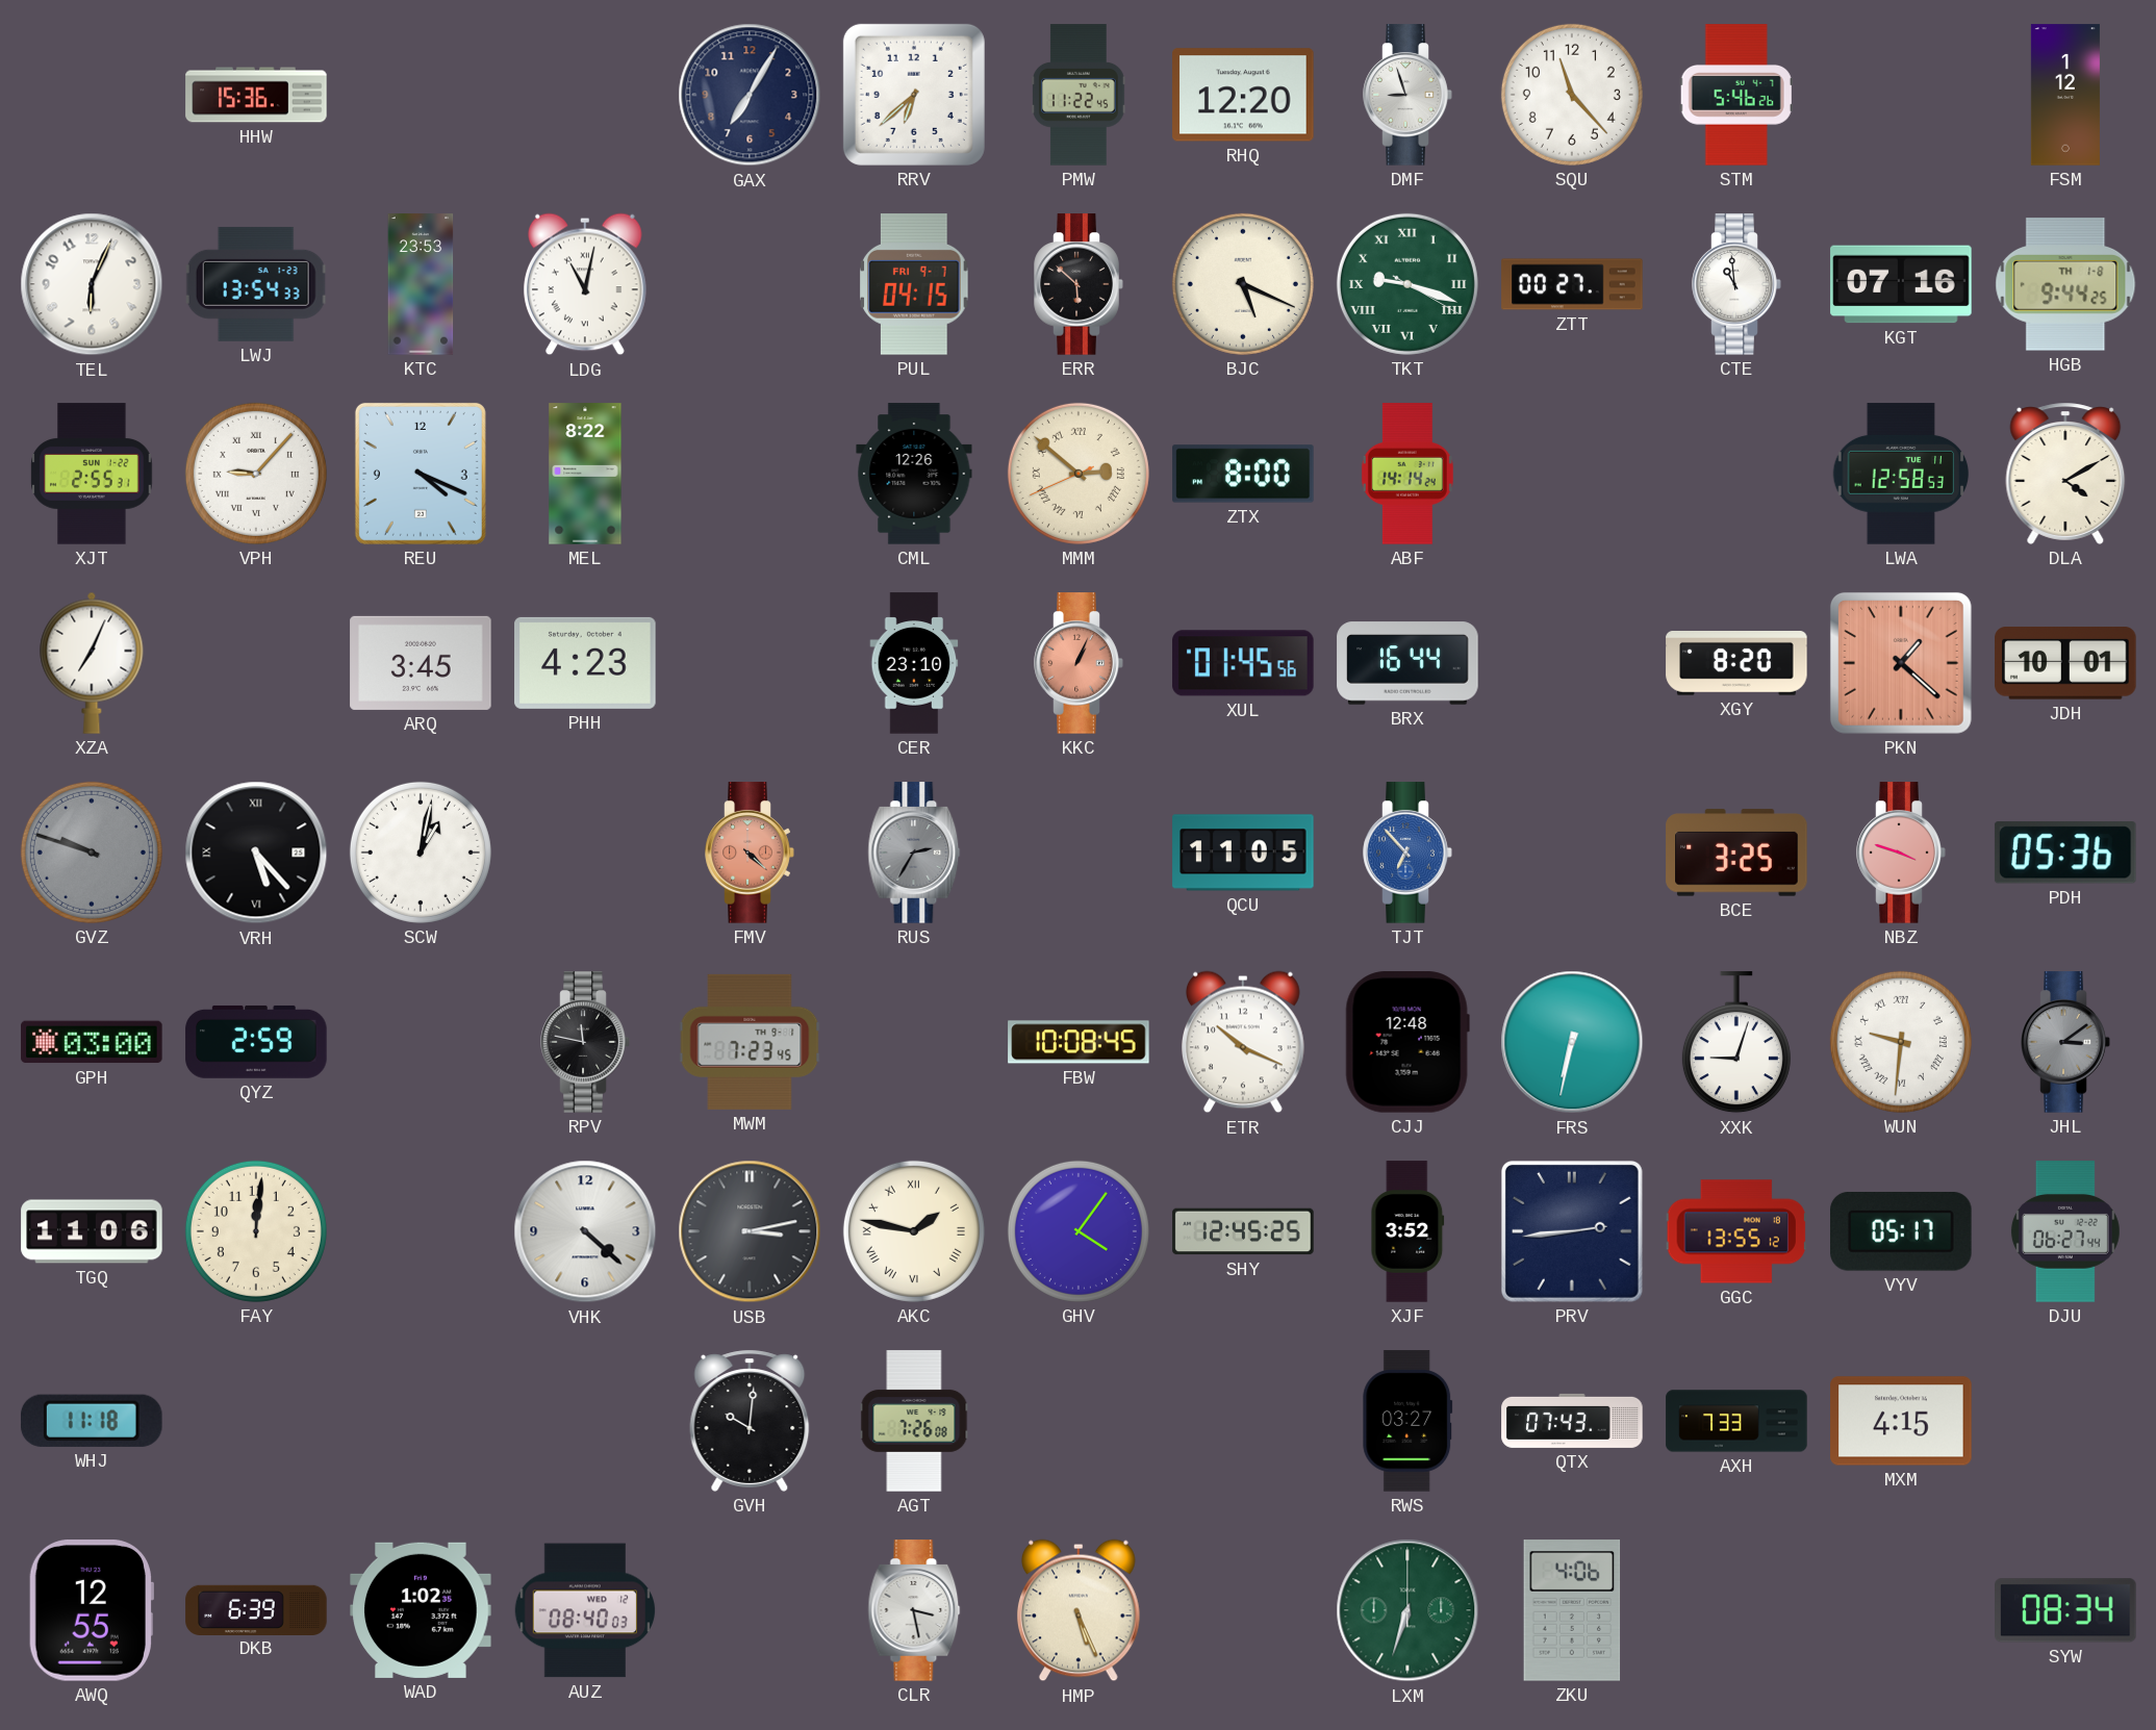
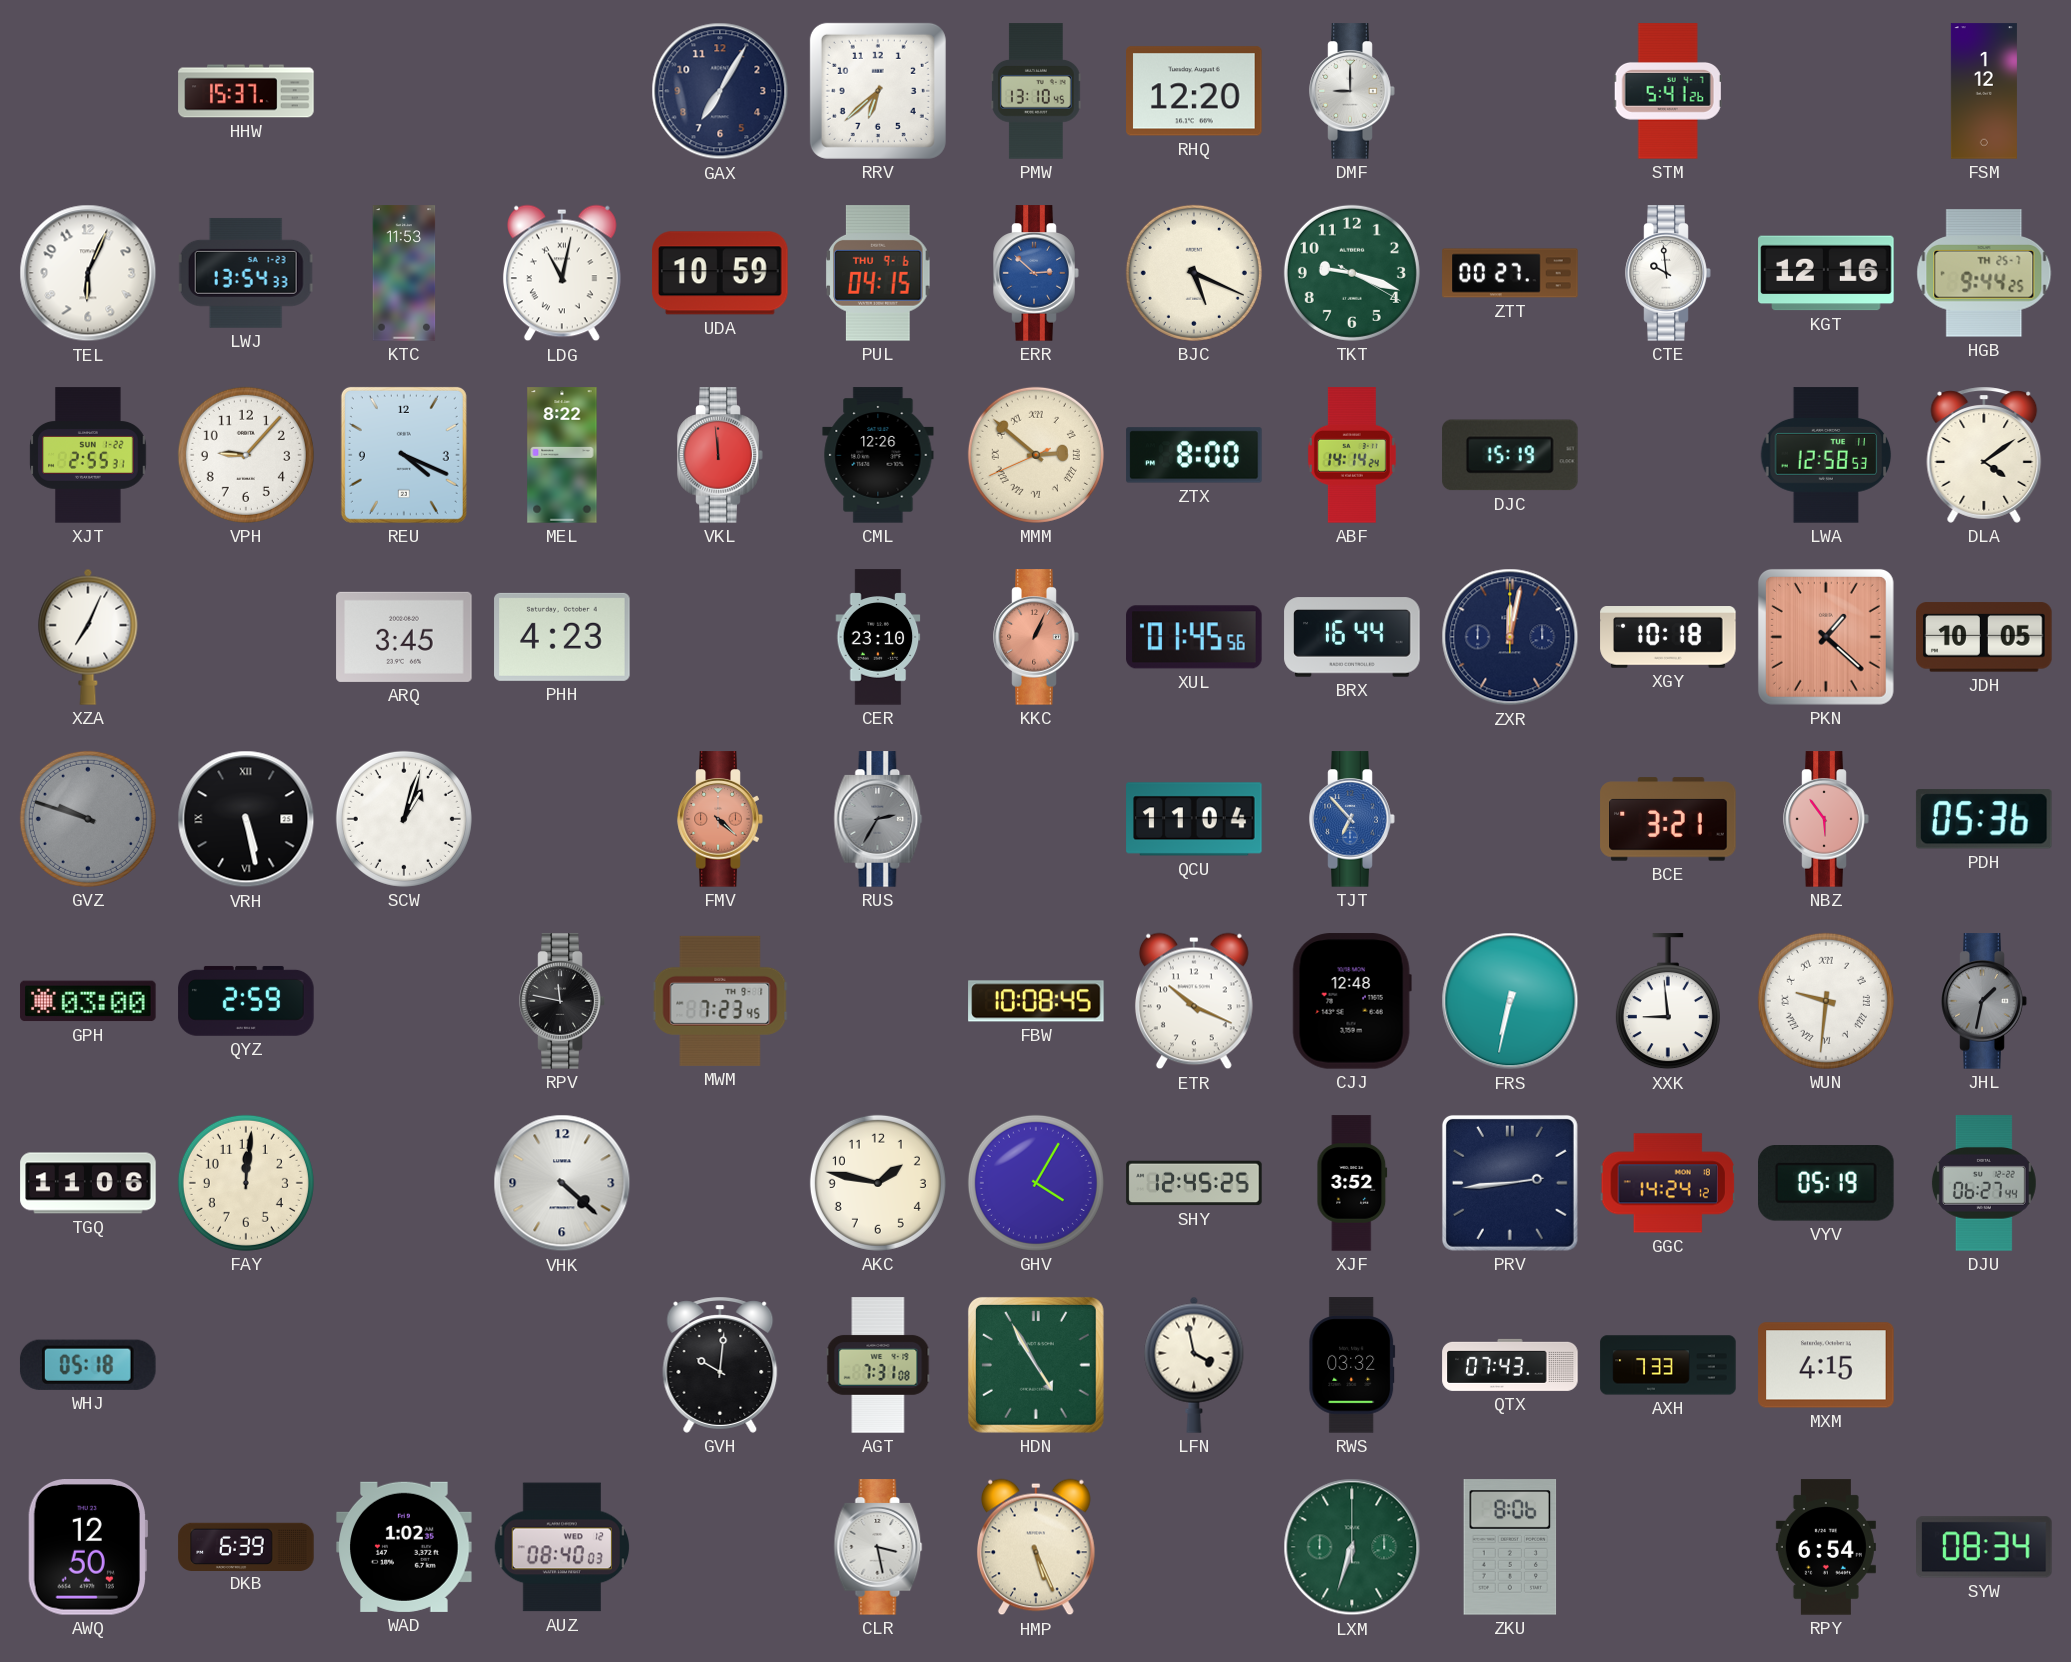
HHW: 15:36 -> 15:37 (246, 91)
PMW: 11:22 -> 13:10 (1037, 91)
DMF: 8:57 -> 9:00 (1352, 91)
SQU: 11:23 -> none (1572, 95)
STM: 5:46 -> 5:41 (1668, 91)
KTC: 23:53 -> 11:53 (404, 273)
UDA: none -> 10:59 (720, 273)
PUL date: FRI 9-7 -> THU 9-6 (878, 274)
ERR: 5:52 -> 2:52 (1036, 273)
ERR dial: black -> blue (1036, 273)
TKT numerals: Roman -> Arabic (1352, 273)
CTE: 10:59 -> 9:59 (1668, 273)
KGT: 07:16 -> 12:16 (1826, 273)
HGB date: TH 1-8 -> TH 25-7 (1984, 273)
VPH numerals: Roman -> Arabic (246, 455)
VKL: none -> 11:59 (720, 455)
DJC: none -> 15:19 (1510, 455)
DLA: 4:10 -> 4:09 (1984, 455)
ZXR: none -> 12:02 (1510, 637)
XGY: 8:20 -> 10:18 (1668, 638)
JDH: 10:01 -> 10:05 (1984, 637)
VRH: 5:23 -> 5:28 (246, 819)
SCW: 1:02 -> 1:03 (404, 819)
QCU: 11:05 -> 11:04 (1194, 819)
BCE: 3:25 -> 3:21 (1668, 819)
NBZ: 3:48 -> 5:54 (1826, 819)
XXK: 9:03 -> 8:59 (1668, 1002)
JHL: 3:09 -> 1:32 (1984, 1001)
USB: 3:13 -> none (750, 1231)
AKC numerals: Roman -> Arabic (878, 1183)
GHV: 4:06 -> 4:05 (1036, 1183)
GGC: 13:55 -> 14:24 (1668, 1183)
VYV: 05:17 -> 05:19 (1827, 1183)
WHJ: 11:18 -> 05:18 (88, 1365)
AGT: 7:26 -> 7:31 (878, 1365)
HDN: none -> 4:55 (1036, 1365)
LFN: none -> 3:58 (1194, 1365)
RWS: 03:27 -> 03:32 (1352, 1365)
AWQ: 12:55 -> 12:50 (87, 1548)
ZKU: 4:06 -> 8:06 (1510, 1547)
RPY: none -> 6:54 (1826, 1547)
